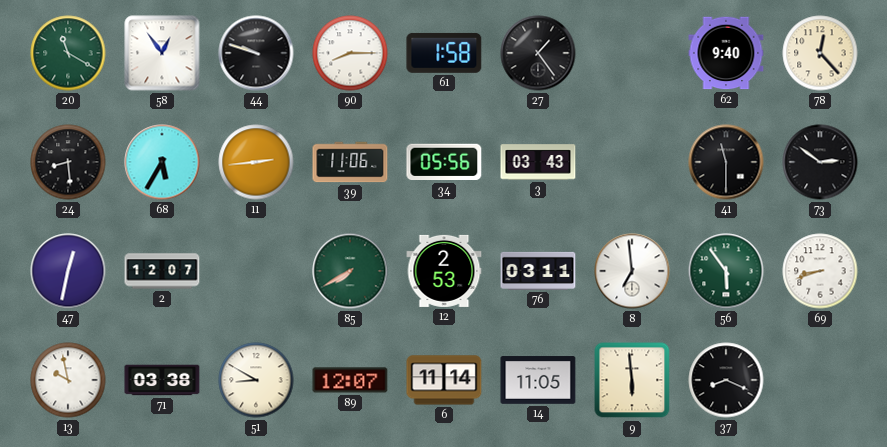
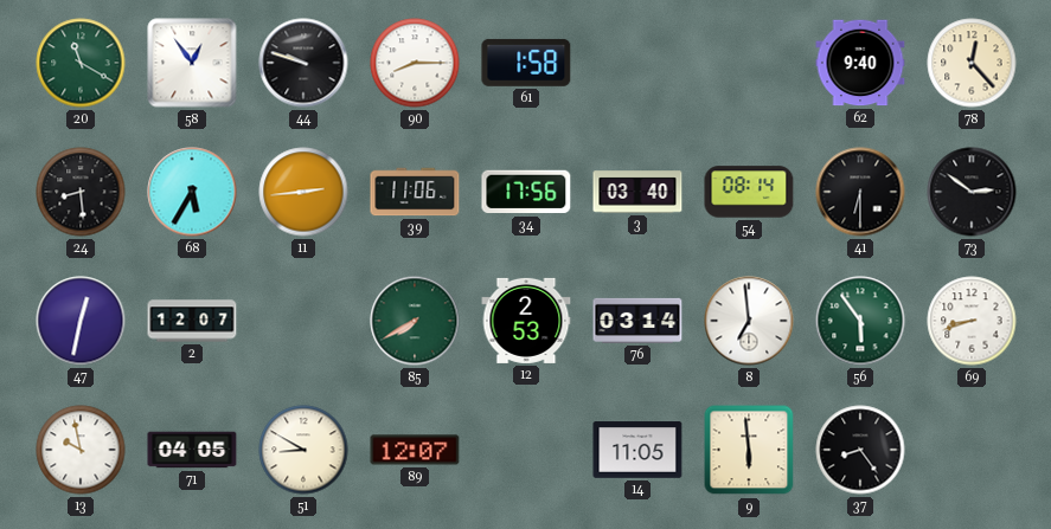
27: 1:24 -> none (538, 53)
34: 05:56 -> 17:56 (526, 192)
3: 03:43 -> 03:40 (637, 192)
54: none -> 08:14 (749, 192)
41: 11:30 -> 6:30 (860, 192)
76: 03:11 -> 03:14 (637, 321)
71: 03:38 -> 04:05 (192, 450)
6: 11:14 -> none (444, 380)
37: 8:19 -> 8:24 (860, 450)
